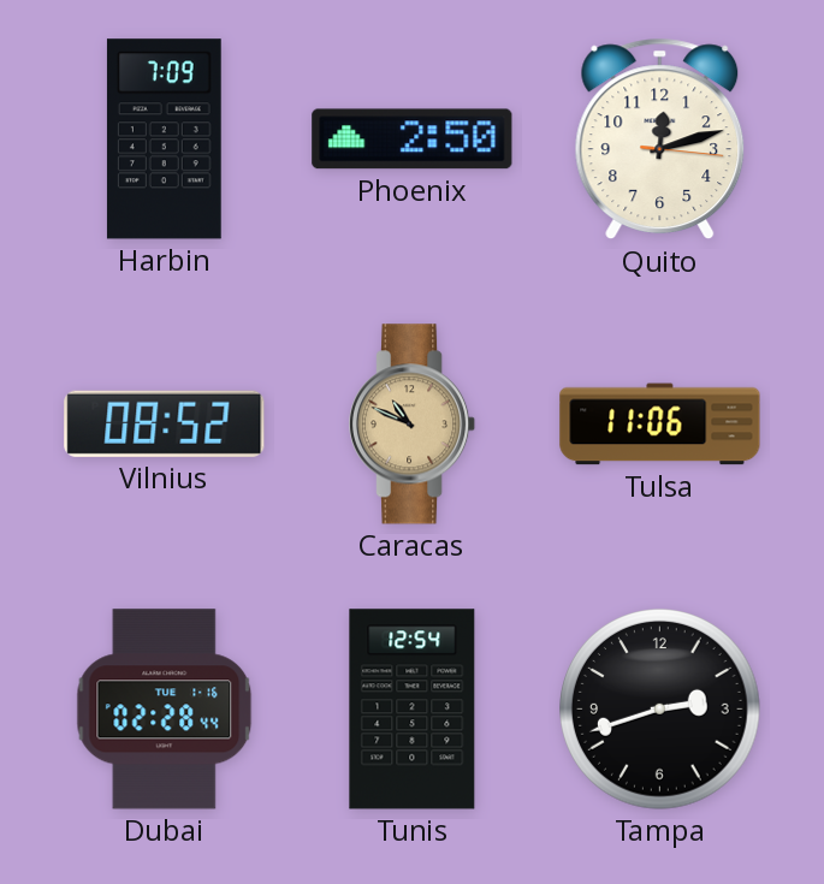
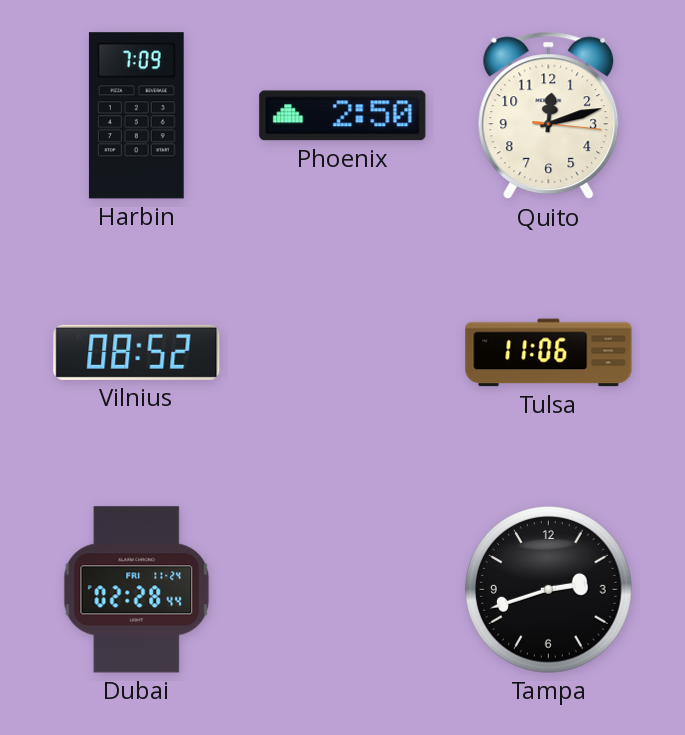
Caracas: 10:49 -> none (414, 425)
Dubai date: TUE 1-16 -> FRI 11-24 (137, 590)
Tunis: 12:54 -> none (413, 710)
